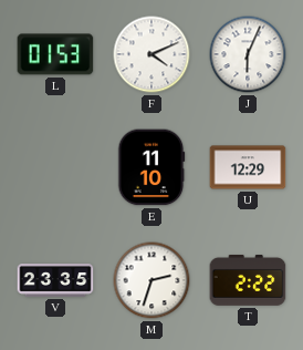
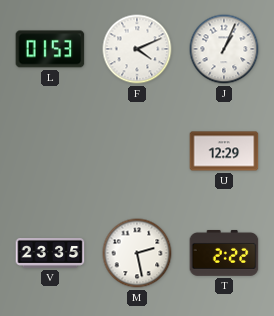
J: 6:04 -> 1:04 (224, 49)
E: 11:10 -> none (151, 167)
M: 2:33 -> 2:28 (137, 253)
